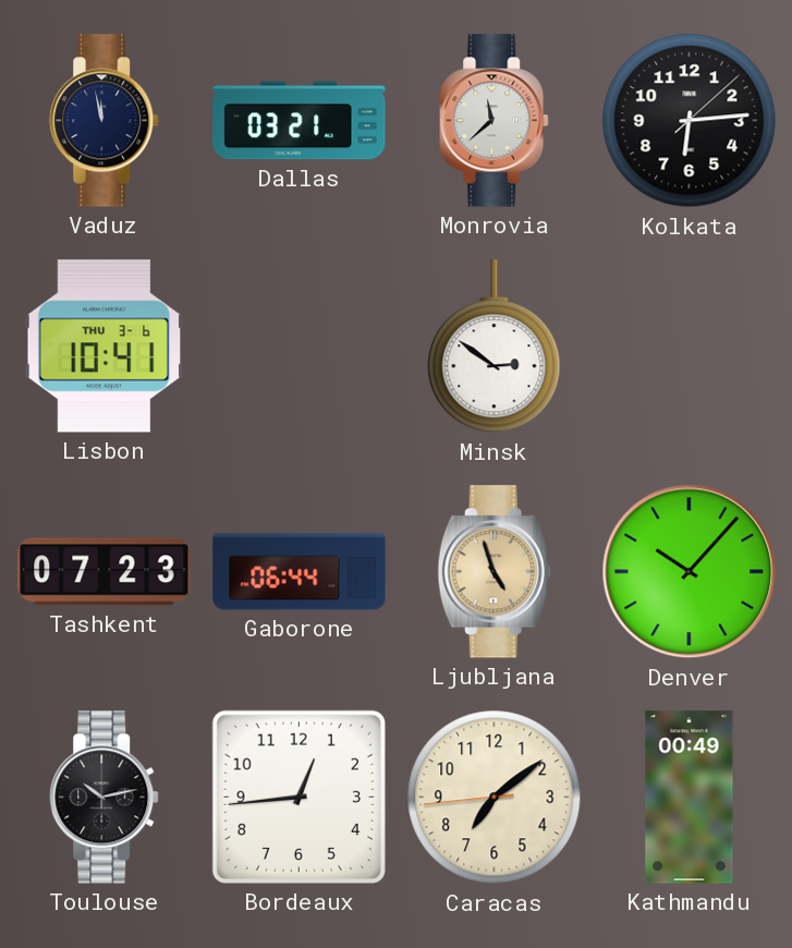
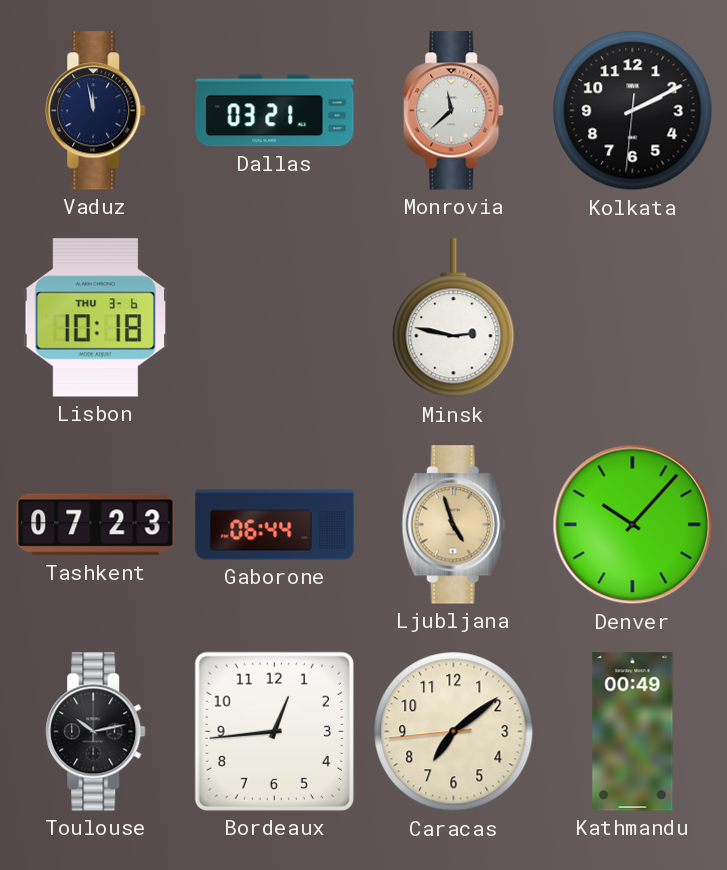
Kolkata: 6:14 -> 2:10 (633, 111)
Lisbon: 10:41 -> 10:18 (95, 318)
Minsk: 2:51 -> 2:47 (454, 318)
